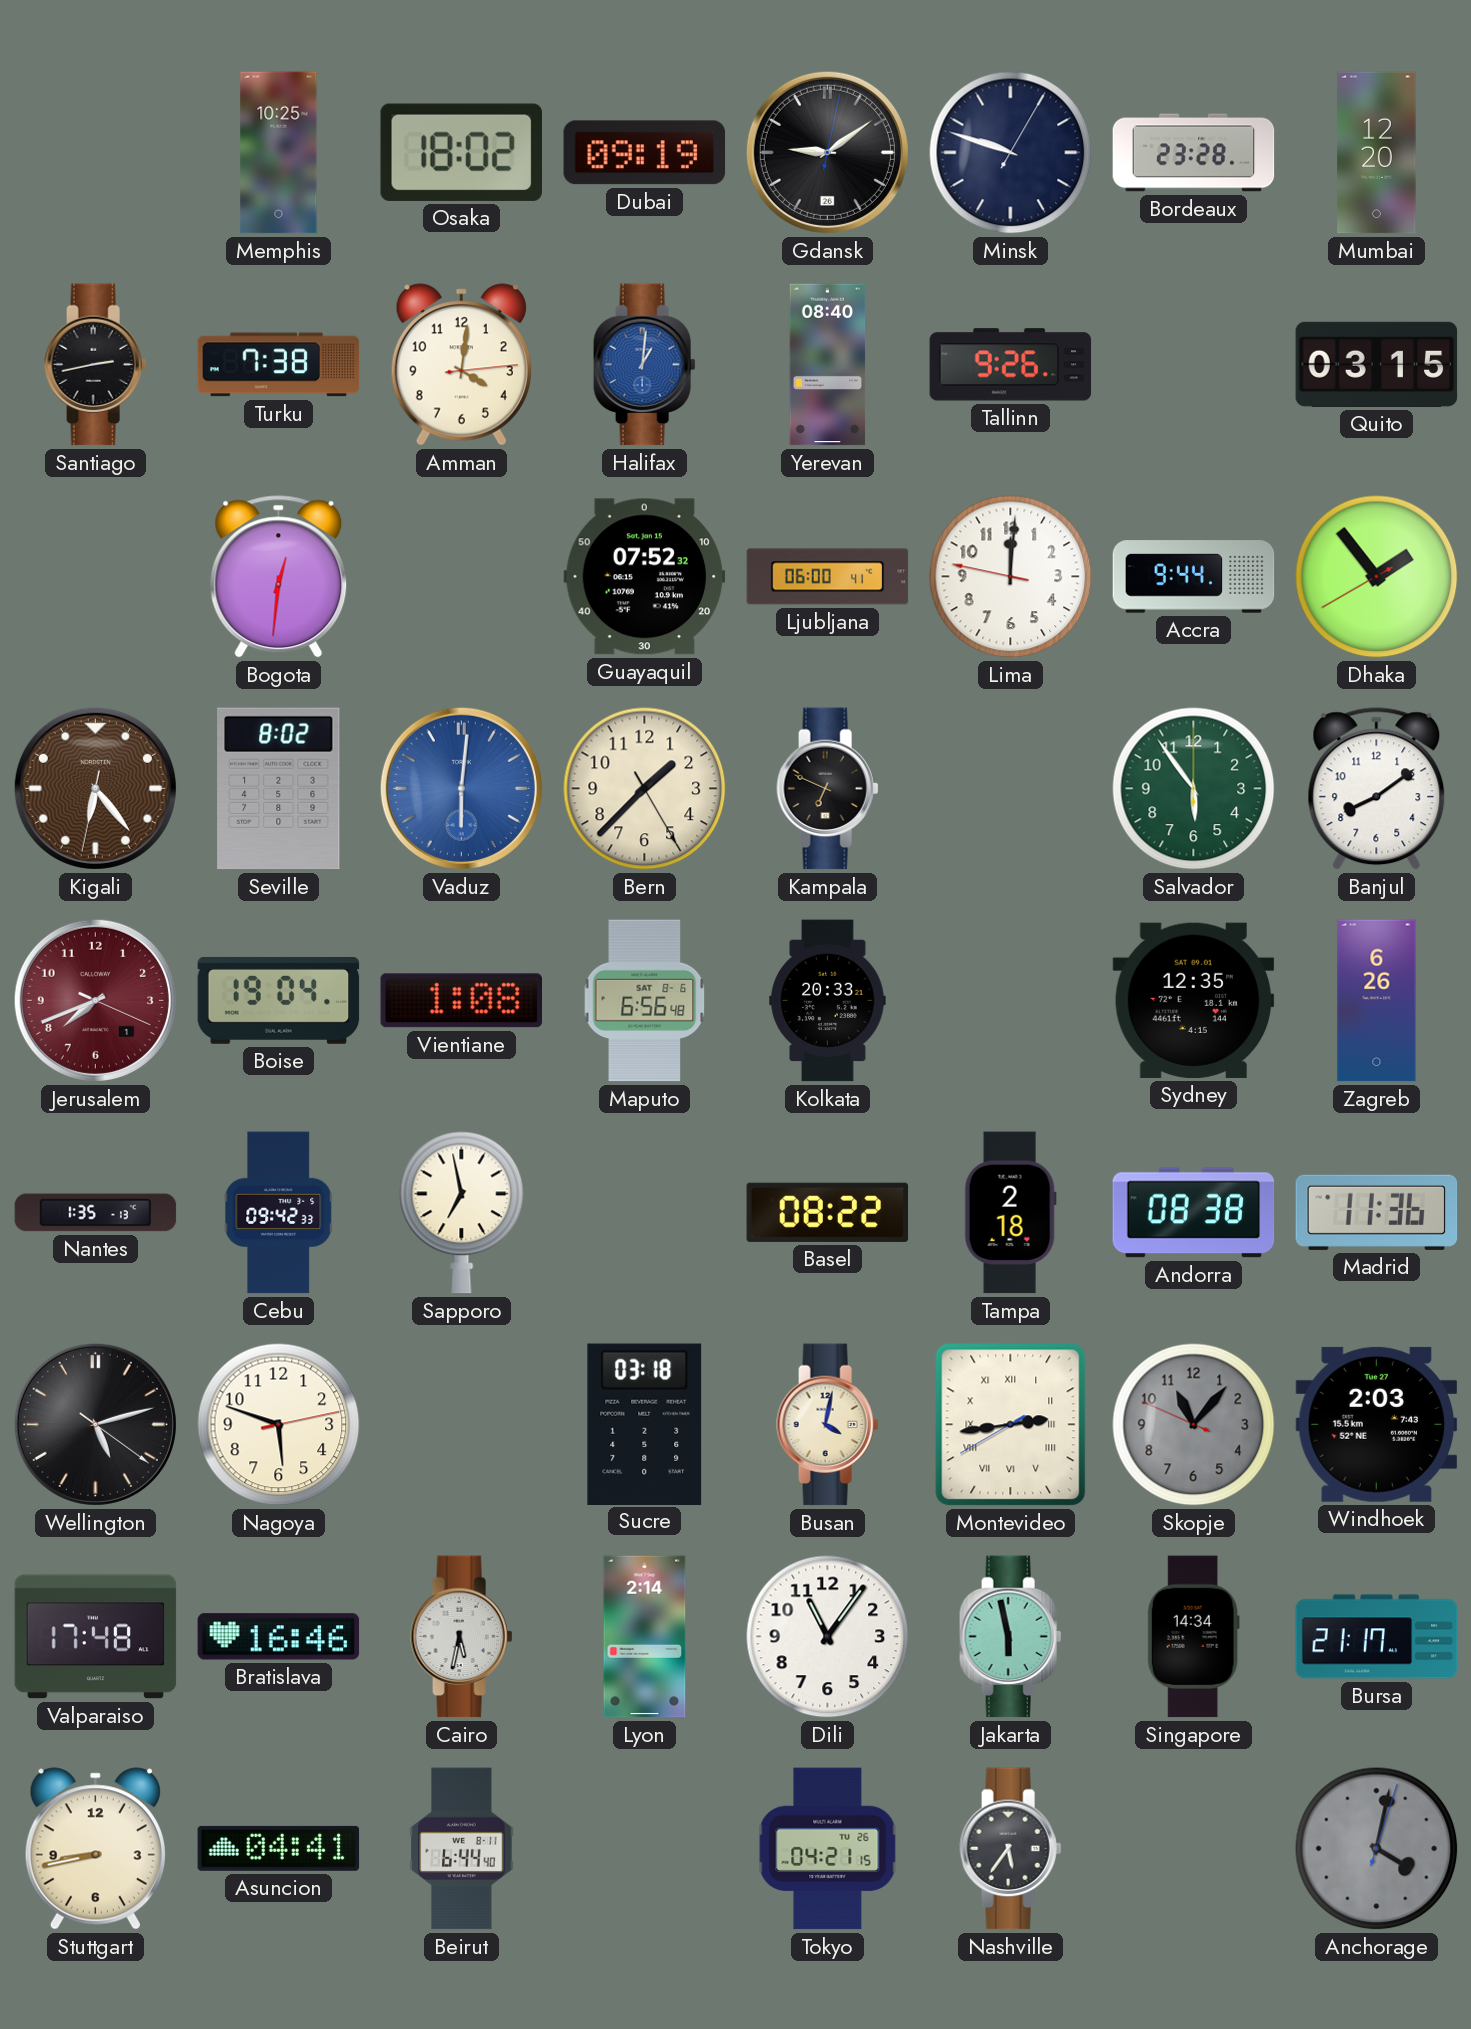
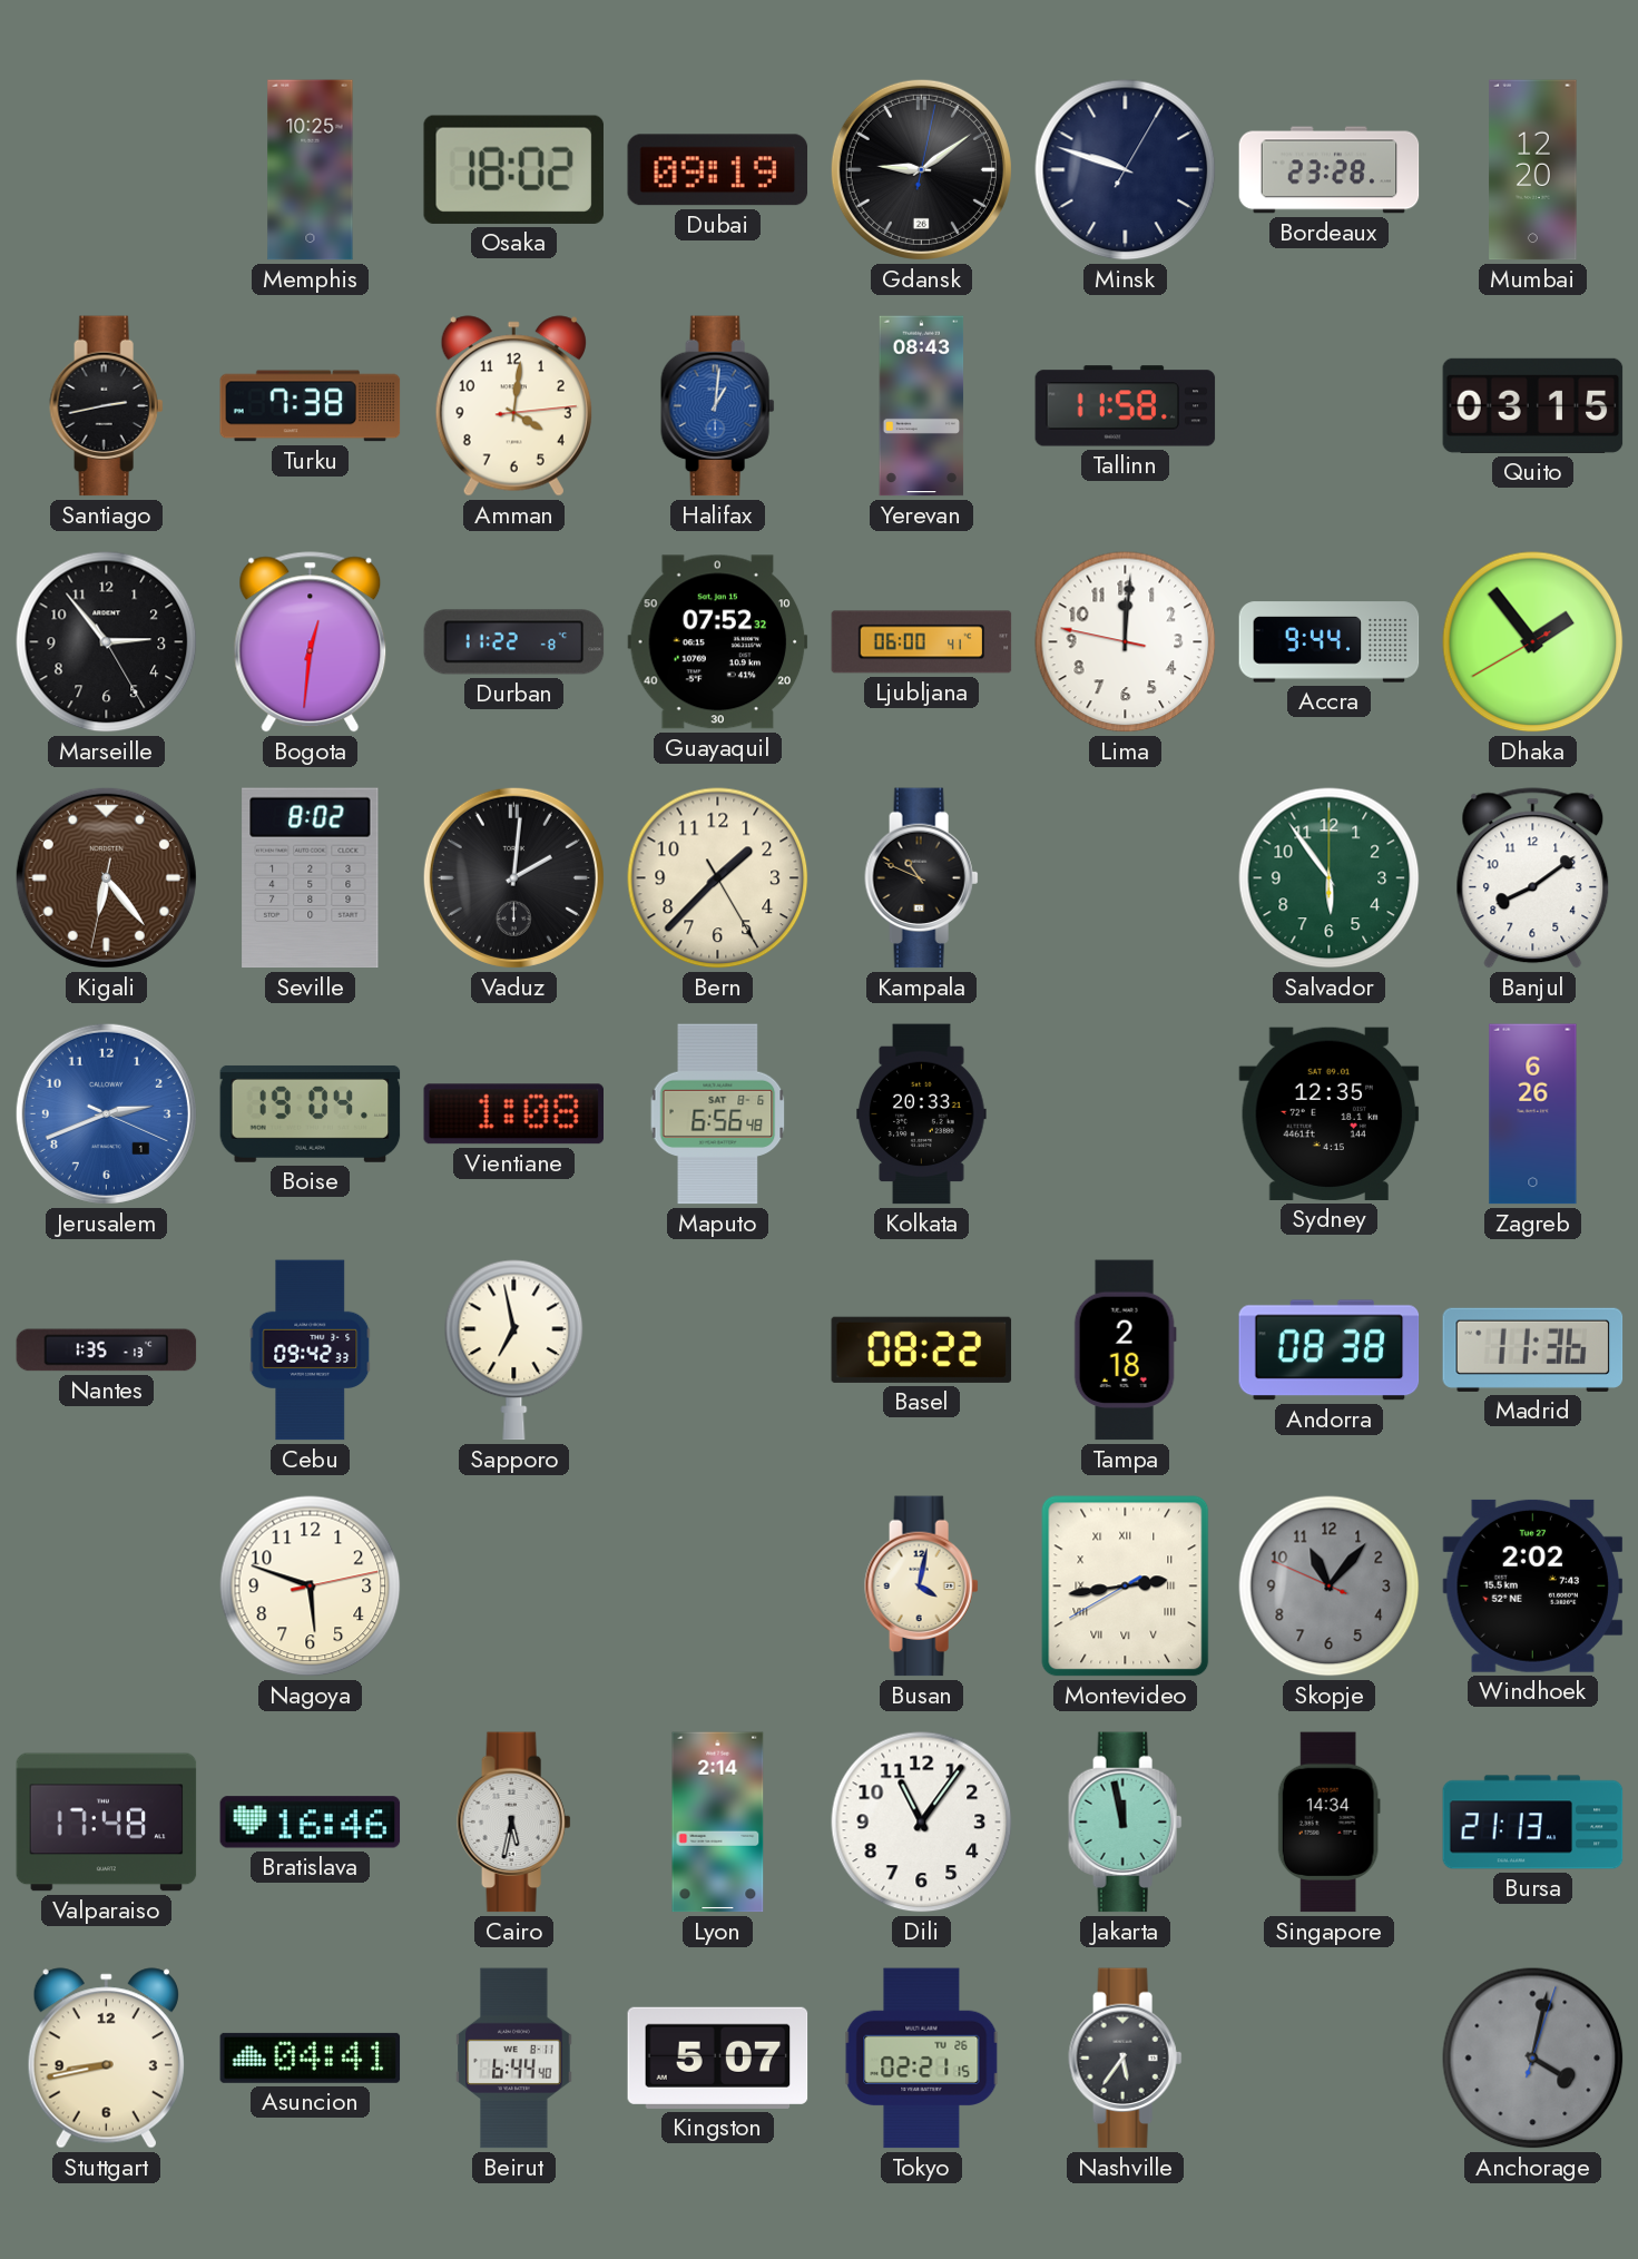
Yerevan: 08:40 -> 08:43 (922, 406)
Tallinn: 9:26 -> 11:58 (1126, 406)
Marseille: none -> 2:53 (107, 642)
Durban: none -> 11:22 (514, 642)
Vaduz: 6:01 -> 2:01 (513, 877)
Vaduz dial: blue -> black (513, 877)
Kampala: 6:49 -> 10:49 (922, 878)
Jerusalem: 7:41 -> 2:41 (106, 1113)
Jerusalem dial: burgundy -> blue (106, 1113)
Wellington: 5:12 -> none (95, 1424)
Sucre: 03:18 -> none (645, 1424)
Windhoek: 2:03 -> 2:02 (1533, 1585)
Jakarta: 5:58 -> 11:58 (1126, 1823)
Bursa: 21:17 -> 21:13 (1533, 1823)
Kingston: none -> 5:07 (718, 2057)
Tokyo: 04:21 -> 02:21 (922, 2059)
